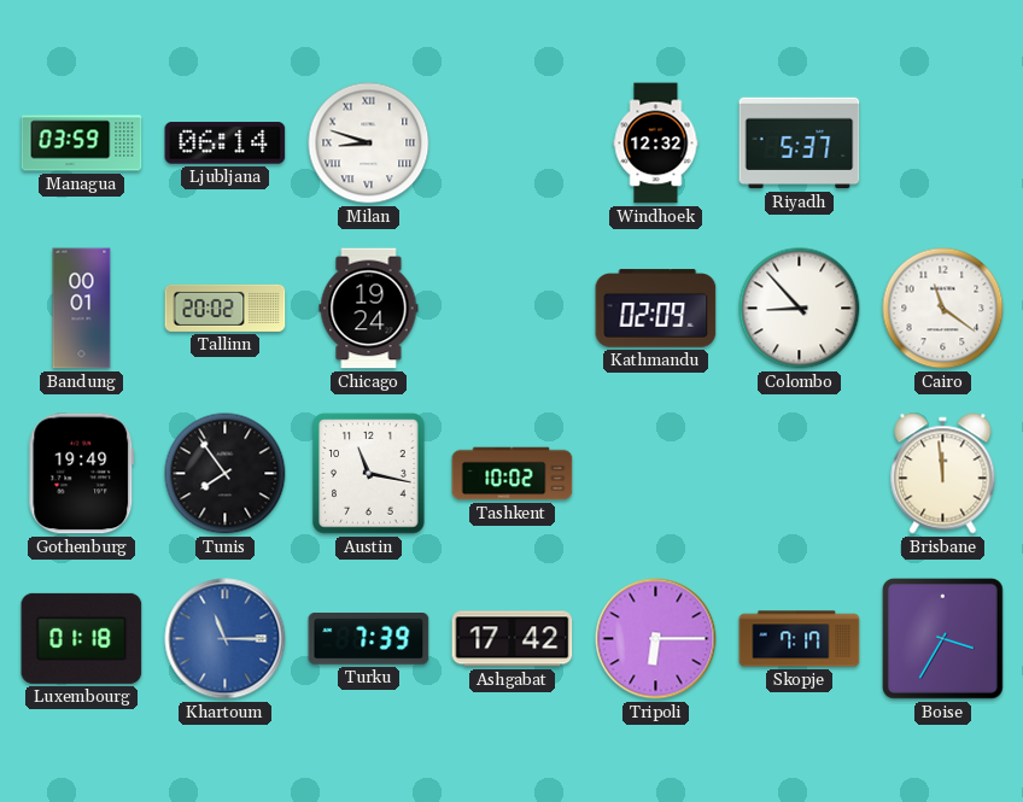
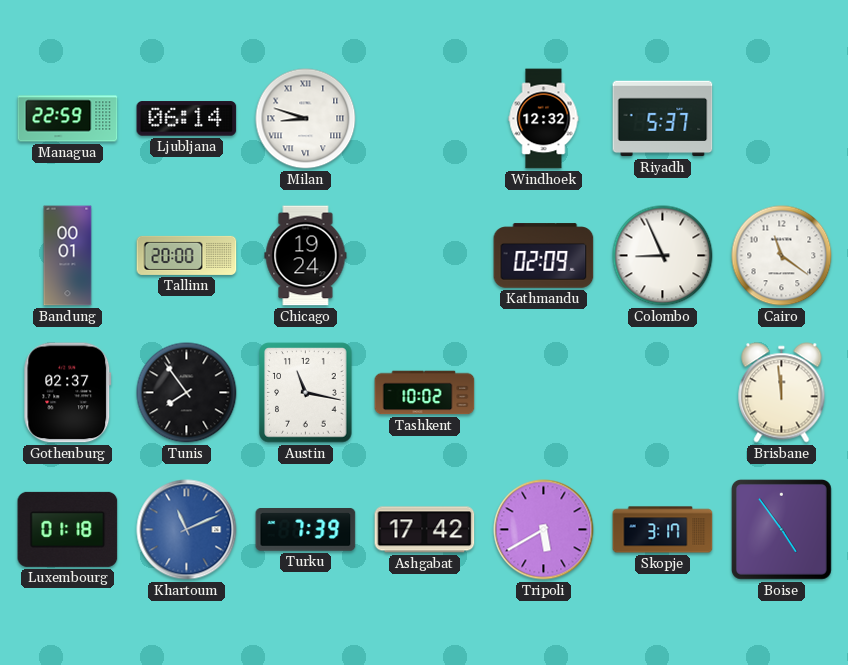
Managua: 03:59 -> 22:59 (68, 119)
Tallinn: 20:02 -> 20:00 (187, 255)
Colombo: 8:53 -> 8:56 (663, 256)
Gothenburg: 19:49 -> 02:37 (68, 393)
Khartoum: 11:15 -> 11:11 (187, 530)
Tripoli: 6:15 -> 5:40 (544, 530)
Skopje: 7:17 -> 3:17 (663, 530)
Boise: 3:35 -> 4:54 (781, 529)
